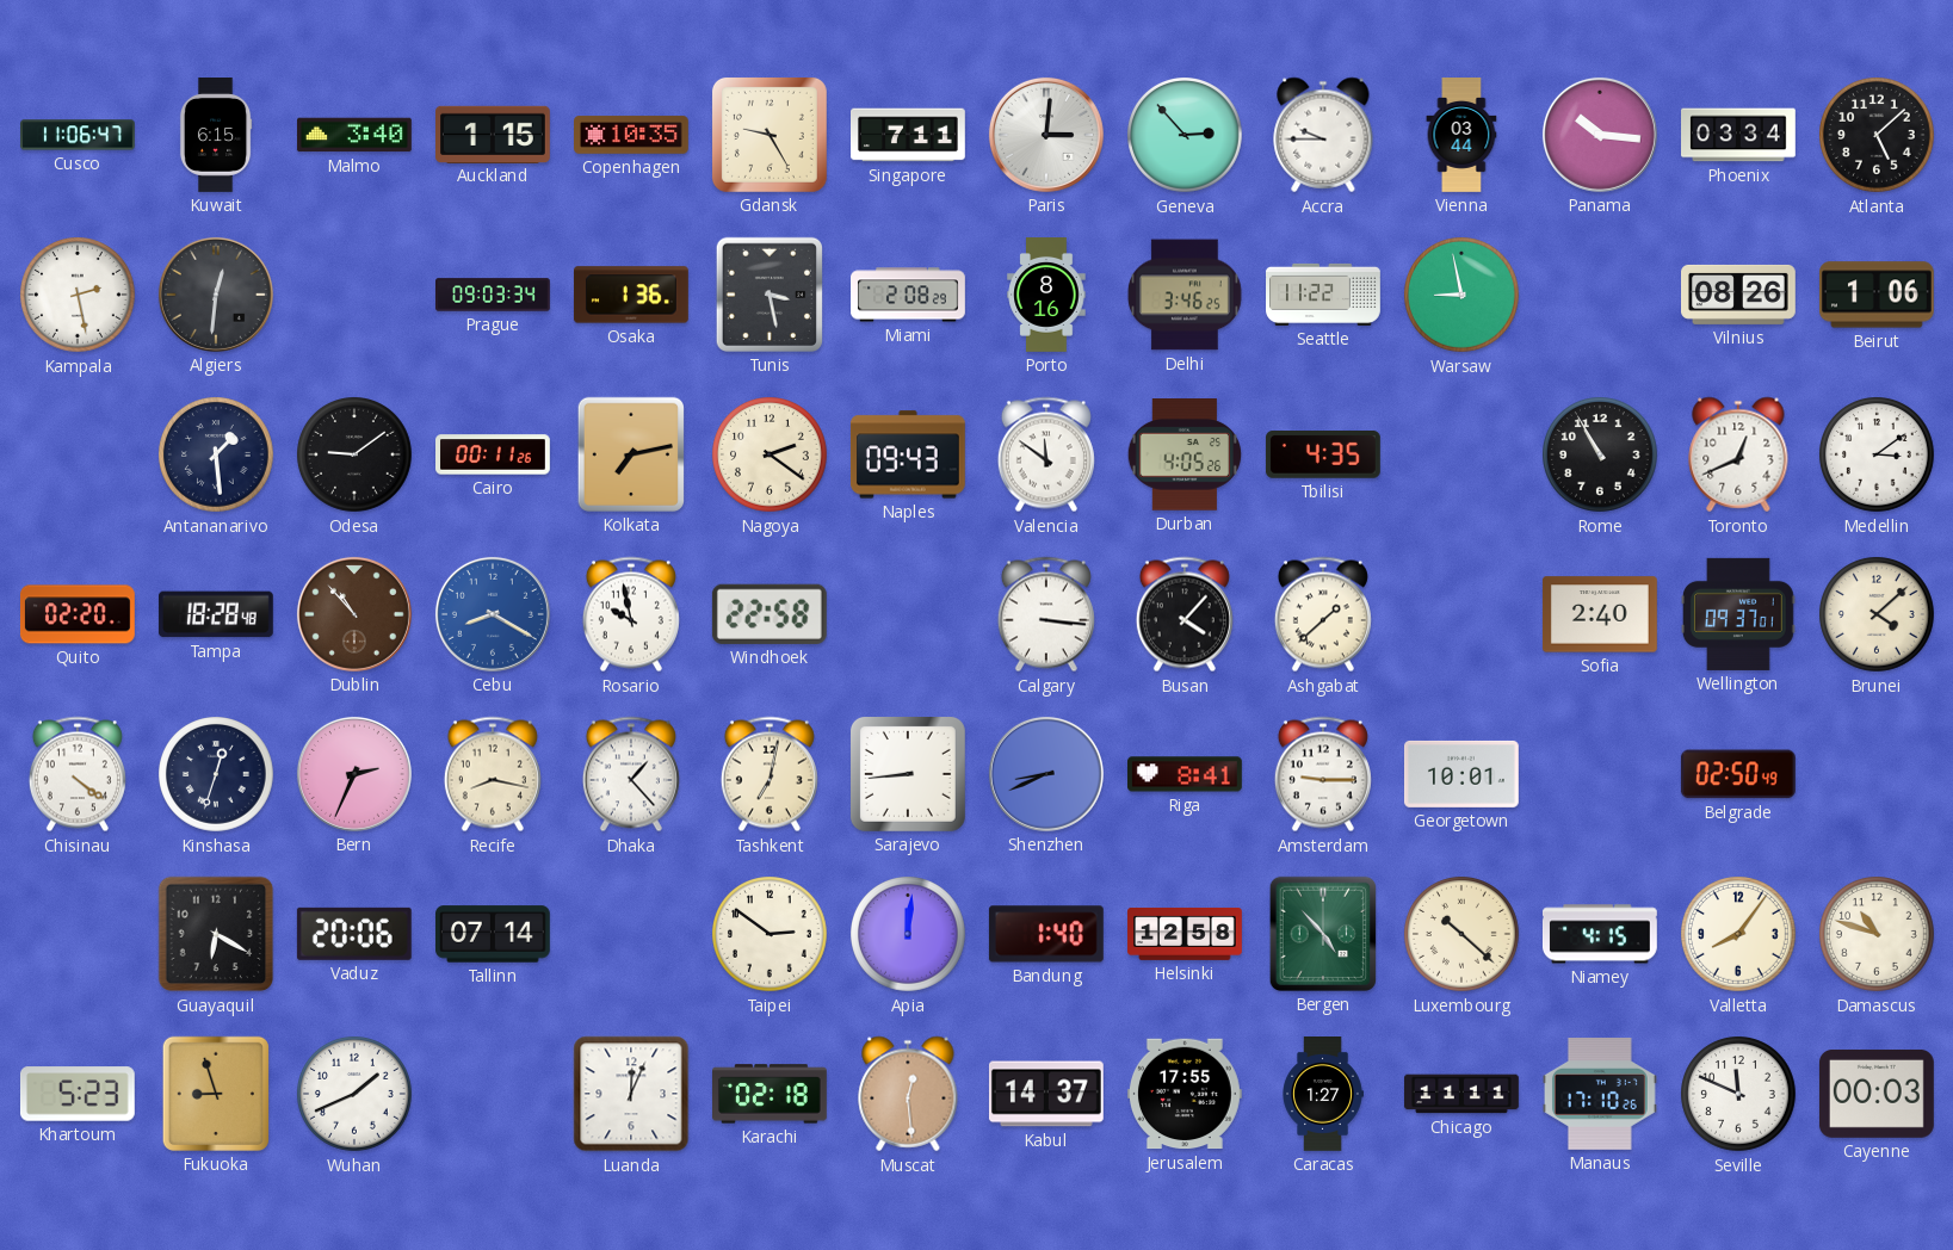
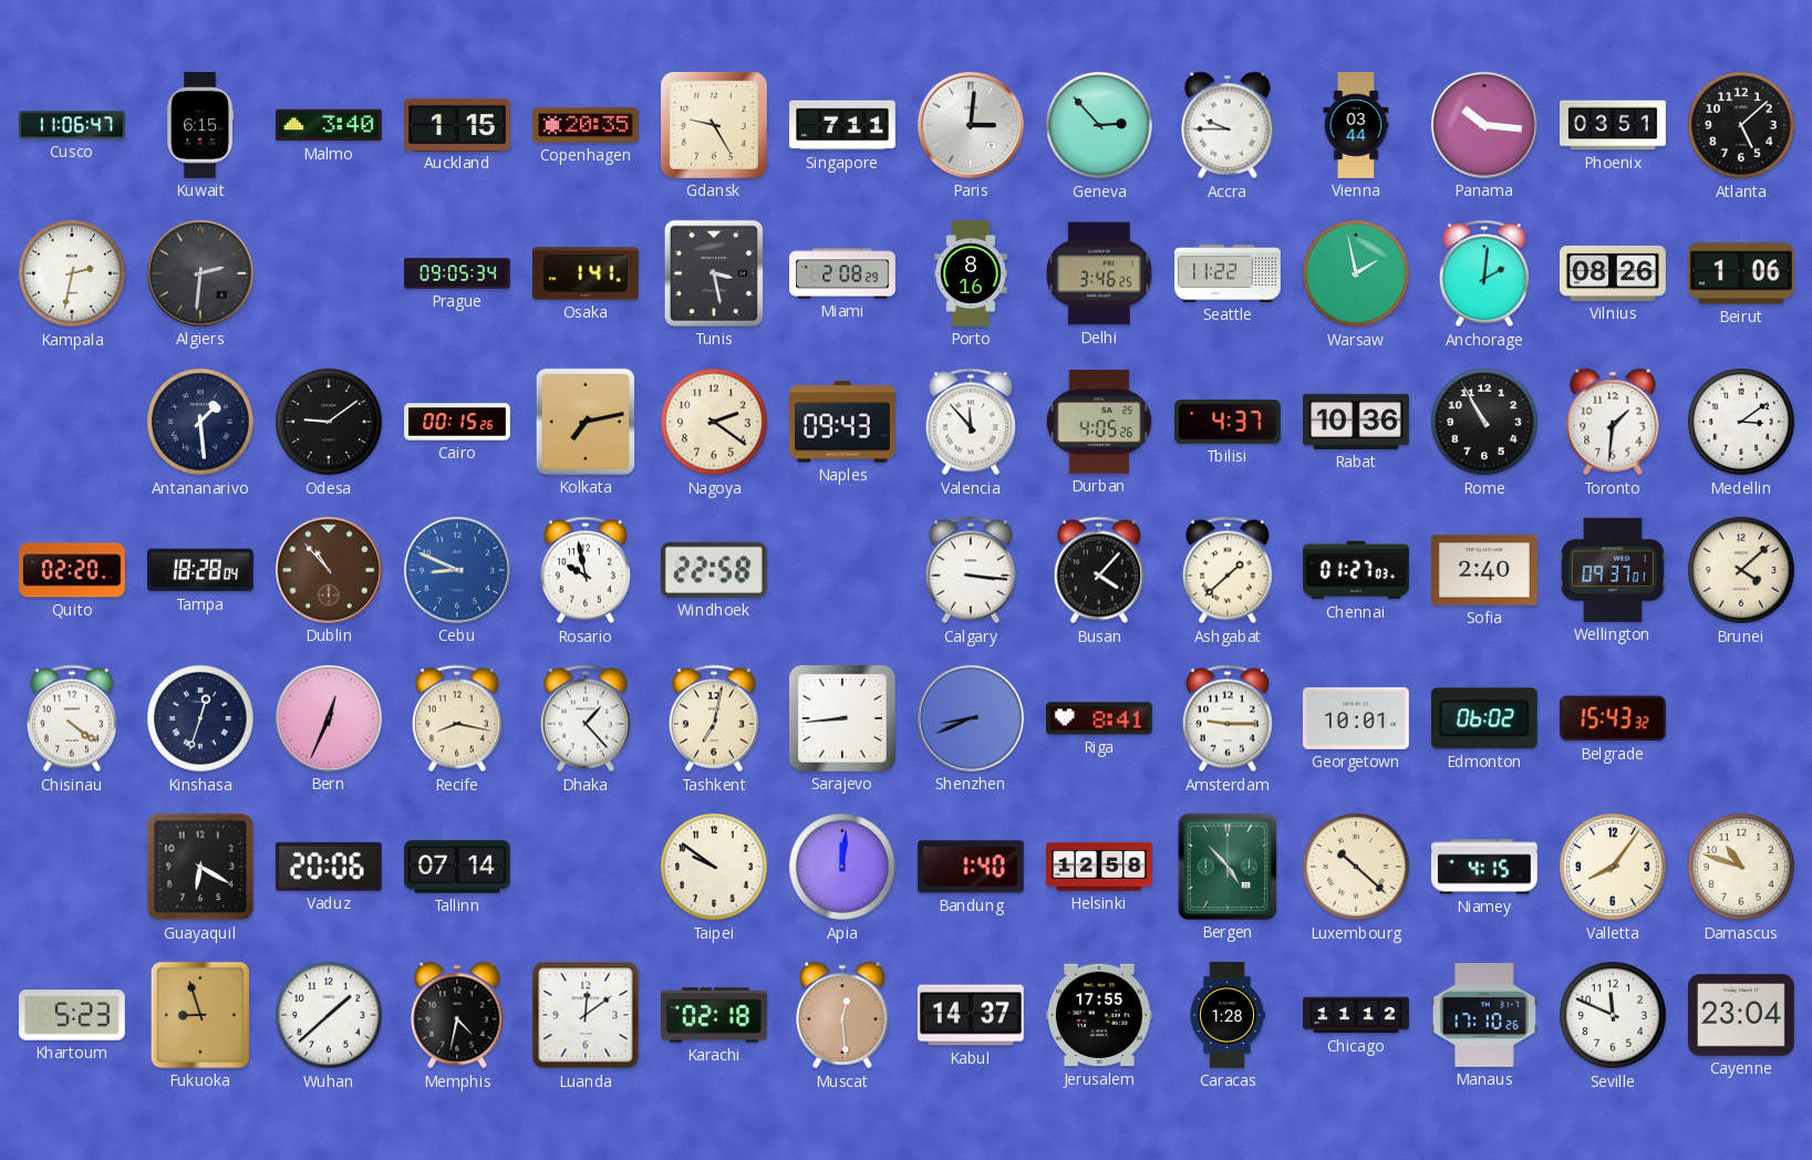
Copenhagen: 10:35 -> 20:35 (587, 125)
Phoenix: 03:34 -> 03:51 (1614, 125)
Kampala: 2:28 -> 2:32 (73, 275)
Algiers: 12:31 -> 2:31 (200, 273)
Prague: 09:03 -> 09:05 (457, 273)
Osaka: 1:36 -> 1:41 (586, 273)
Warsaw: 8:58 -> 1:58 (1357, 275)
Anchorage: none -> 2:01 (1484, 273)
Cairo: 00:11 -> 00:15 (458, 422)
Valencia: 11:51 -> 11:53 (971, 422)
Tbilisi: 4:35 -> 4:37 (1228, 423)
Rabat: none -> 10:36 (1357, 422)
Toronto: 12:41 -> 1:31 (1613, 422)
Tampa: 18:28:48 -> 18:28:04 (200, 570)
Cebu: 8:20 -> 8:49 (457, 570)
Chennai: none -> 01:27 (1356, 570)
Bern: 2:34 -> 12:34 (329, 718)
Edmonton: none -> 06:02 (1484, 718)
Belgrade: 02:50 -> 15:43 (1613, 718)
Taipei: 2:51 -> 9:51 (715, 868)
Wuhan: 1:41 -> 1:38 (330, 1016)
Memphis: none -> 4:32 (457, 1015)
Luanda: 12:04 -> 12:09 (586, 1015)
Caracas: 1:27 -> 1:28 (1228, 1016)
Chicago: 11:11 -> 11:12 (1357, 1015)
Cayenne: 00:03 -> 23:04 (1741, 1015)
